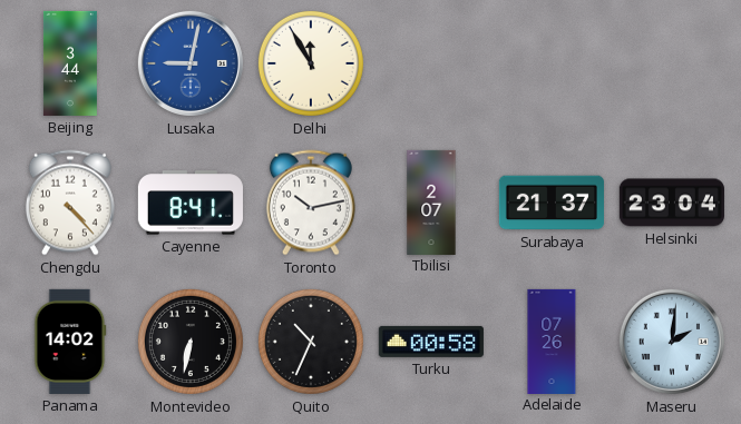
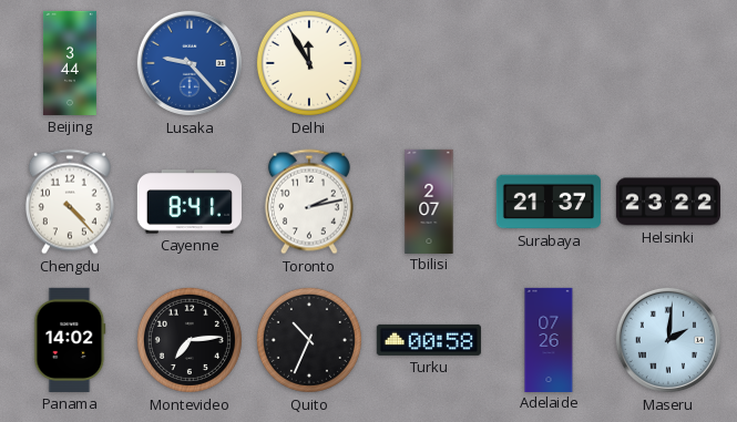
Lusaka: 9:02 -> 9:23 (190, 63)
Toronto: 10:13 -> 2:13 (309, 202)
Helsinki: 23:04 -> 23:22 (668, 202)
Montevideo: 6:32 -> 7:14 (190, 340)
